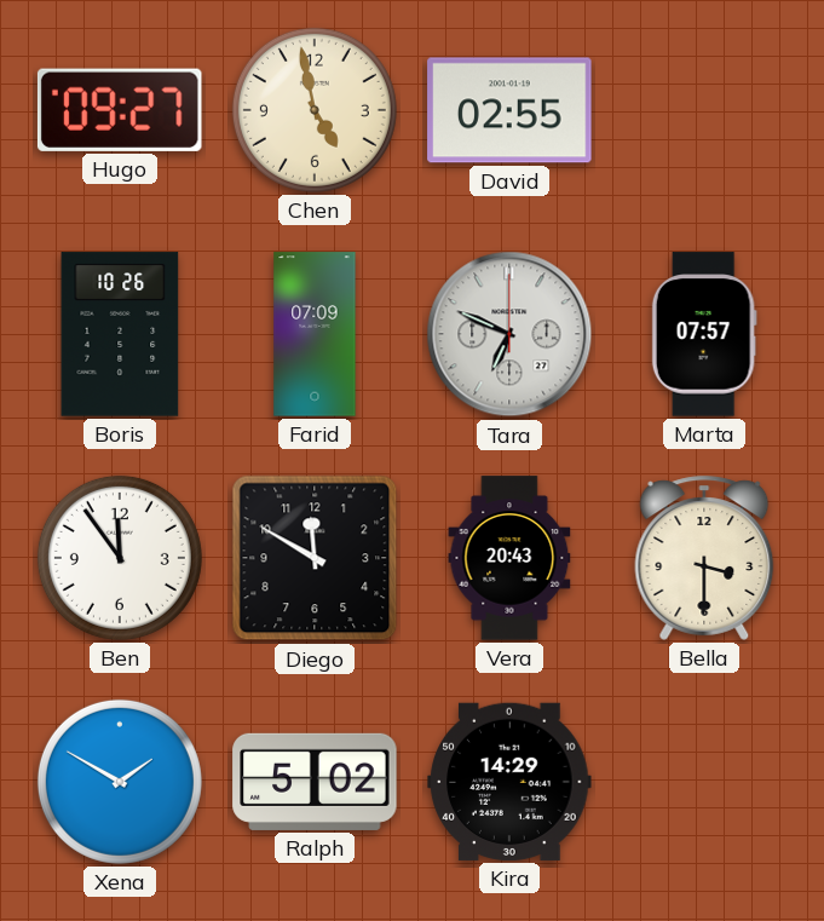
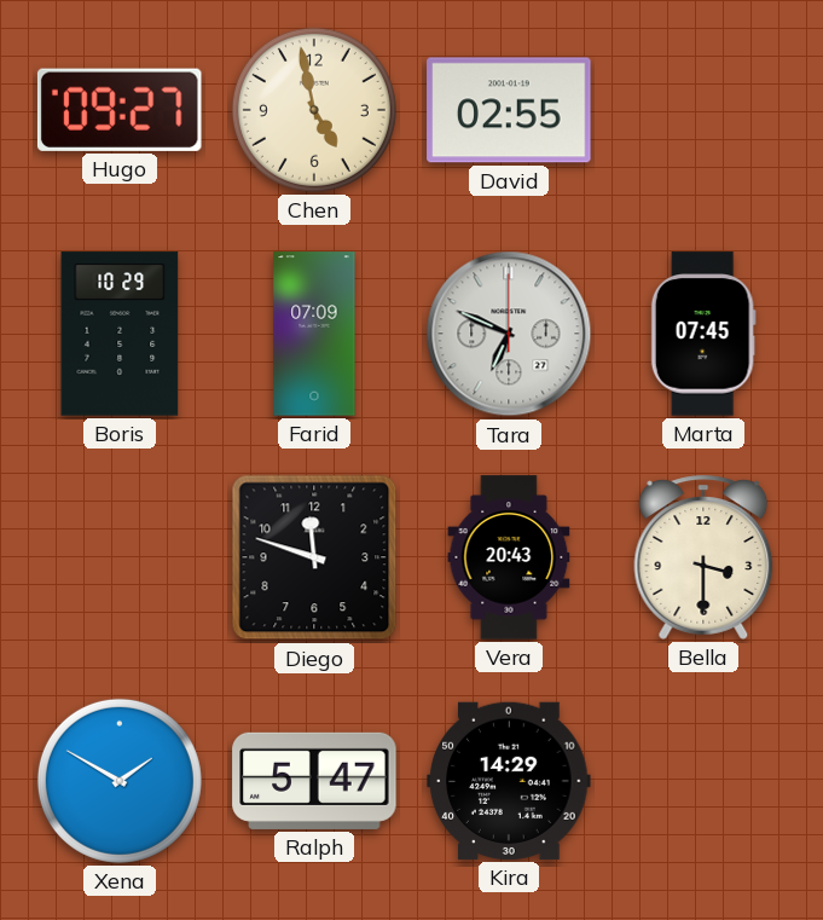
Boris: 10:26 -> 10:29 (120, 334)
Marta: 07:57 -> 07:45 (703, 334)
Ben: 11:54 -> none (120, 558)
Diego: 11:50 -> 11:48 (314, 557)
Ralph: 5:02 -> 5:47 (314, 781)
